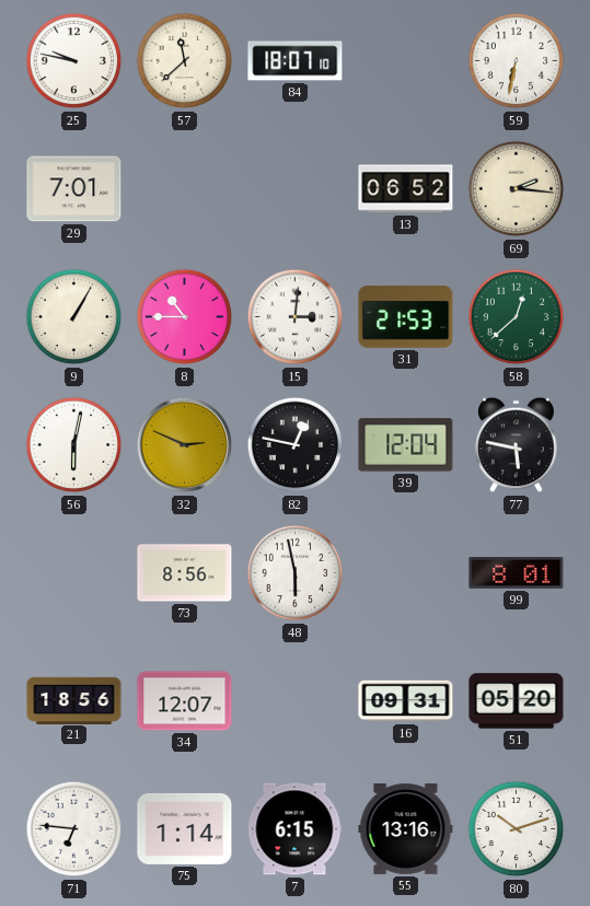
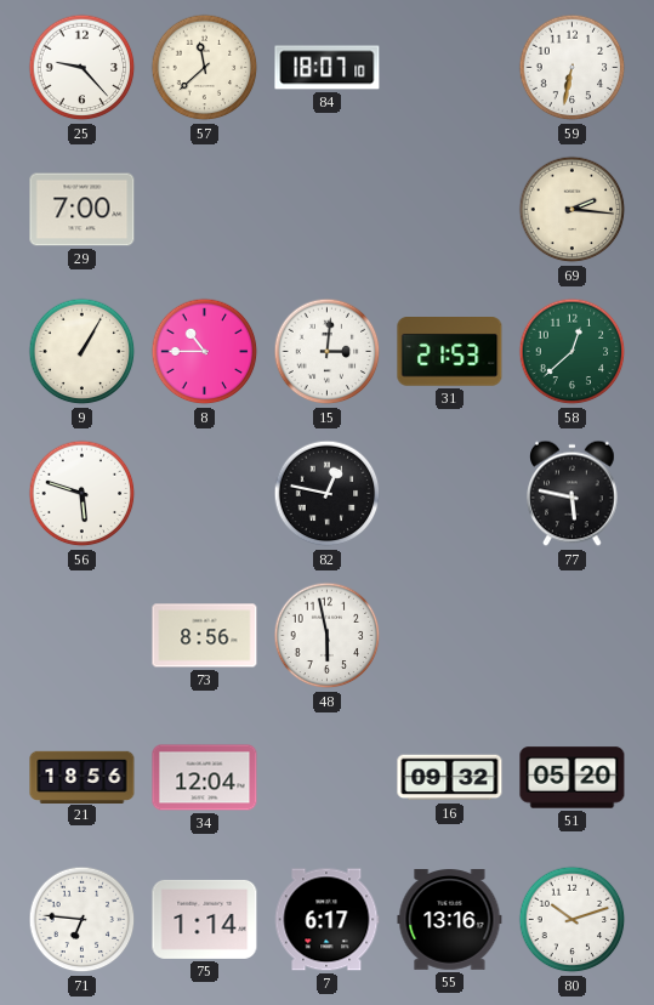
25: 9:47 -> 9:23 (83, 68)
29: 7:01 -> 7:00 (83, 210)
13: 06:52 -> none (406, 189)
56: 6:02 -> 5:48 (83, 494)
32: 2:49 -> none (185, 445)
39: 12:04 -> none (406, 445)
99: 8:01 -> none (517, 572)
34: 12:07 -> 12:04 (205, 778)
16: 09:31 -> 09:32 (450, 778)
7: 6:15 -> 6:17 (326, 920)
